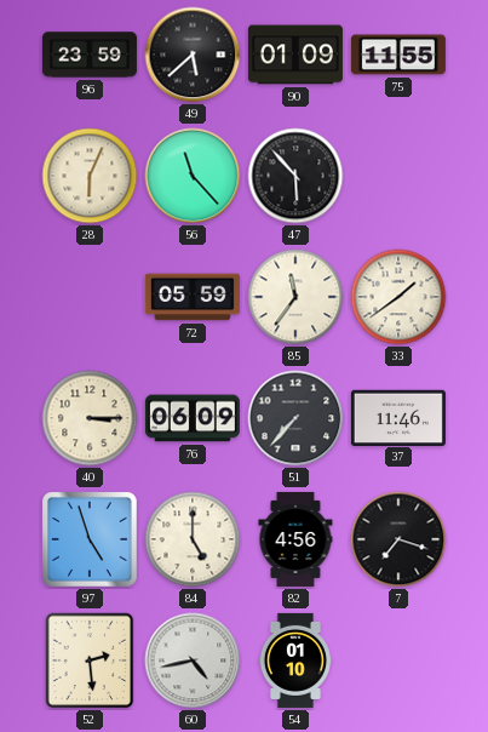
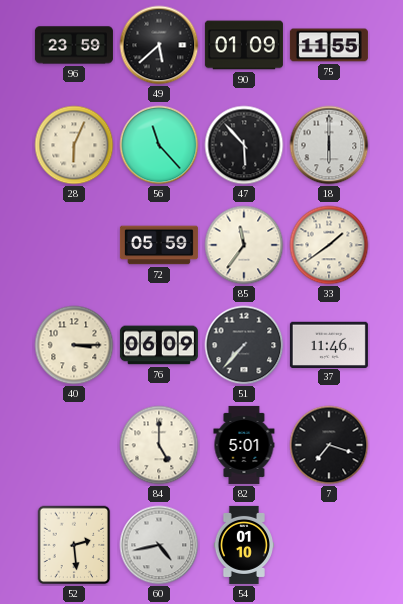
18: none -> 6:00 (329, 145)
97: 4:57 -> none (90, 539)
82: 4:56 -> 5:01 (244, 445)
